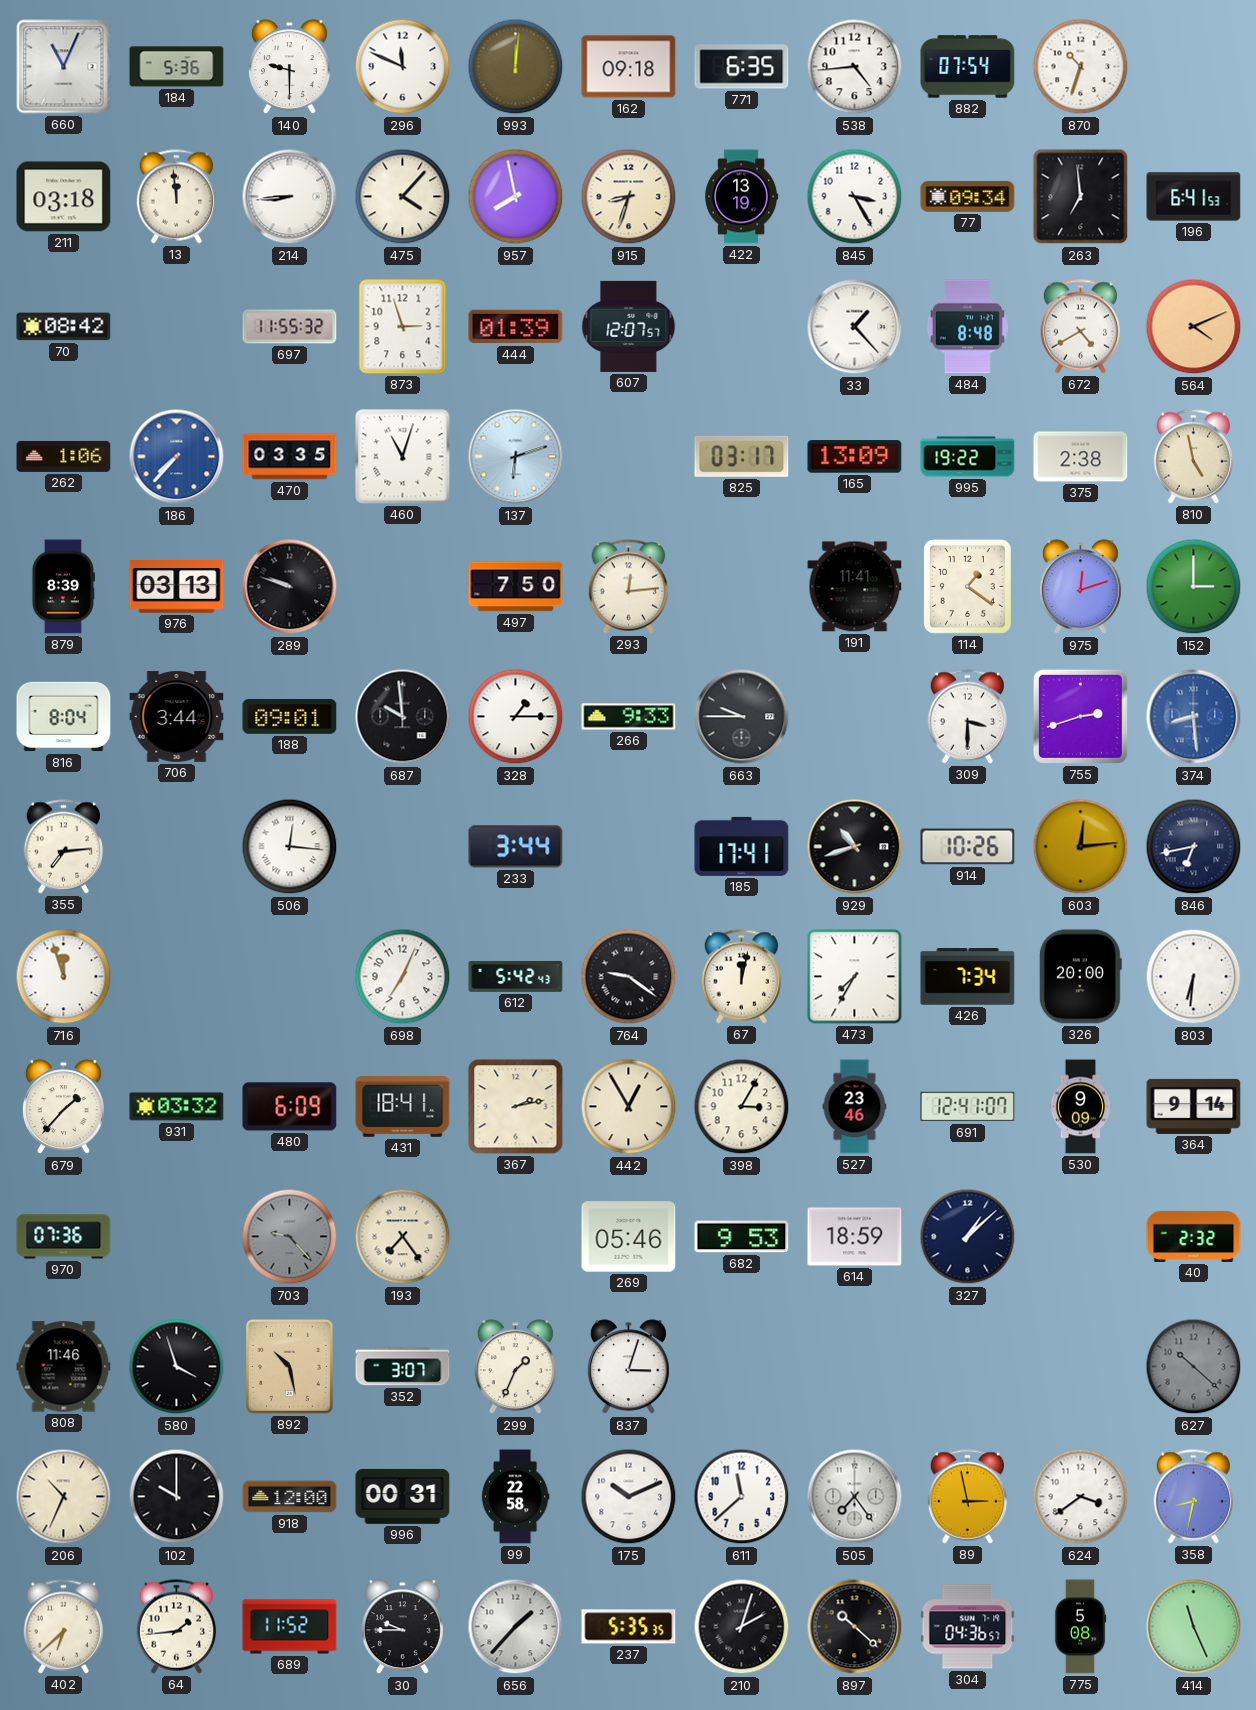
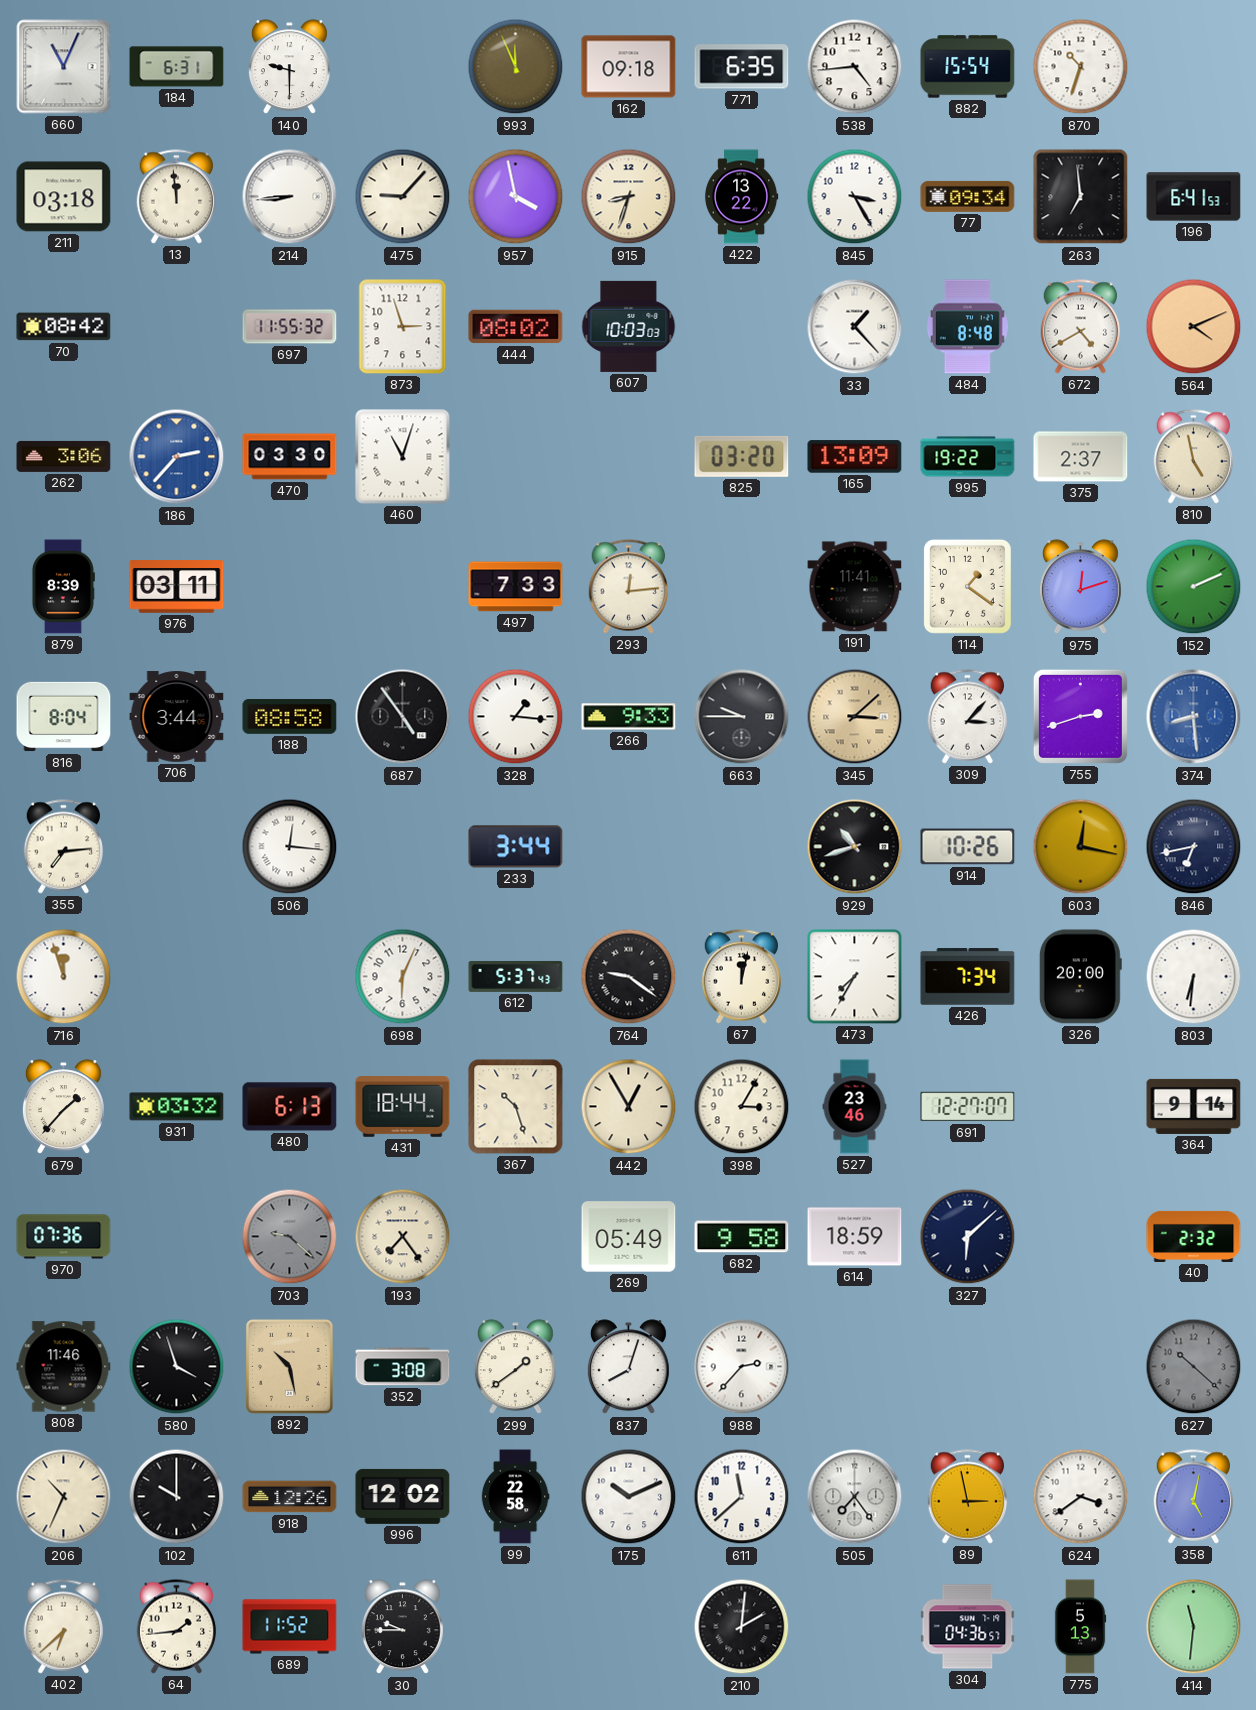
184: 5:36 -> 6:31 (177, 67)
296: 11:49 -> none (403, 67)
993: 12:01 -> 11:56 (516, 67)
882: 07:54 -> 15:54 (968, 67)
475: 4:07 -> 9:07 (403, 197)
957: 7:58 -> 3:58 (516, 197)
422: 13:19 -> 13:22 (741, 197)
444: 01:39 -> 08:02 (516, 327)
607: 12:07 -> 10:03 (629, 326)
262: 1:06 -> 3:06 (64, 456)
186: 7:37 -> 2:37 (177, 457)
470: 03:35 -> 03:30 (290, 457)
137: 6:12 -> none (516, 457)
825: 03:17 -> 03:20 (742, 456)
375: 2:38 -> 2:37 (1081, 457)
976: 03:13 -> 03:11 (177, 587)
289: 9:48 -> none (290, 587)
497: 7:50 -> 7:33 (516, 587)
152: 3:00 -> 2:11 (1194, 587)
188: 09:01 -> 08:58 (290, 717)
687: 9:59 -> 4:54 (403, 717)
328: 1:15 -> 1:16 (516, 717)
345: none -> 3:08 (855, 717)
309: 3:30 -> 3:07 (968, 717)
185: 17:41 -> none (742, 846)
603: 12:14 -> 12:17 (1081, 847)
698: 7:04 -> 6:04 (403, 977)
612: 5:42 -> 5:37 (516, 976)
480: 6:09 -> 6:13 (290, 1107)
431: 18:41 -> 18:44 (403, 1107)
367: 2:13 -> 10:27 (516, 1107)
691: 12:41 -> 12:27 (968, 1107)
530: 9:09 -> none (1081, 1107)
703: 9:23 -> 9:22 (290, 1237)
269: 05:46 -> 05:49 (629, 1237)
682: 9:53 -> 9:58 (742, 1237)
327: 1:08 -> 6:08 (968, 1237)
352: 3:07 -> 3:08 (403, 1367)
299: 1:34 -> 1:39 (515, 1367)
837: 3:03 -> 8:03 (628, 1367)
988: none -> 2:37 (742, 1367)
918: 12:00 -> 12:26 (290, 1497)
996: 00:31 -> 12:02 (403, 1496)
358: 8:32 -> 5:02 (1194, 1497)
656: 1:37 -> none (516, 1627)
237: 5:35 -> none (629, 1627)
210: 2:03 -> 2:01 (742, 1627)
897: 10:22 -> none (855, 1627)
775: 5:08 -> 5:13 (1080, 1627)
414: 11:26 -> 11:31 (1194, 1627)
